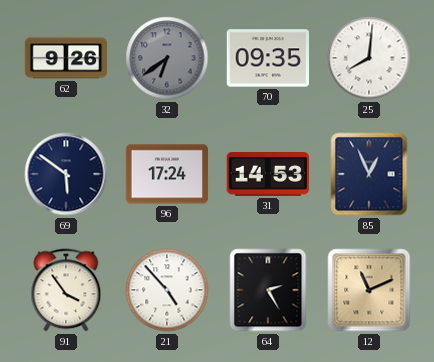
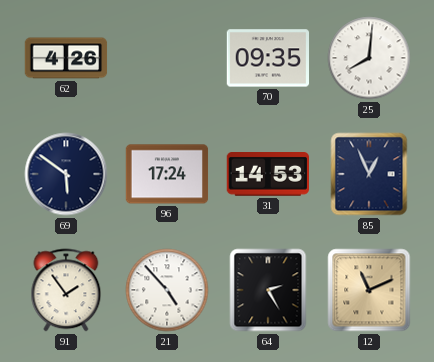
62: 9:26 -> 4:26 (66, 58)
32: 6:39 -> none (167, 58)
91: 3:54 -> 1:54 (66, 290)
